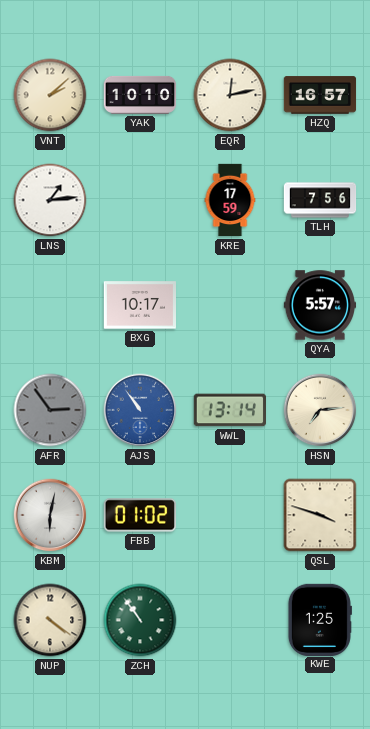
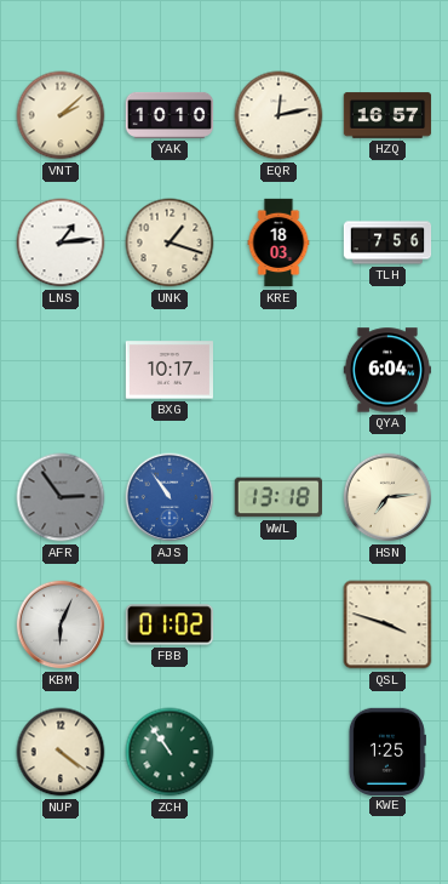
UNK: none -> 1:18 (170, 243)
KRE: 17:59 -> 18:03 (278, 243)
QYA: 5:57 -> 6:04 (387, 370)
WWL: 13:14 -> 13:18 (277, 497)
KBM: 6:02 -> 6:04 (61, 624)
